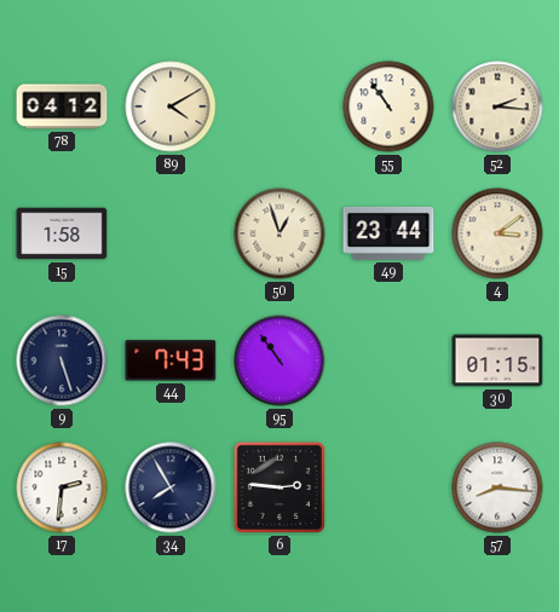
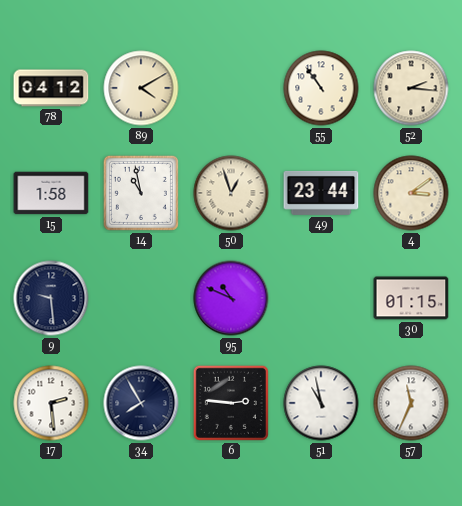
14: none -> 10:58 (141, 193)
9: 5:27 -> 9:29 (51, 298)
44: 7:43 -> none (171, 360)
95: 10:54 -> 10:49 (231, 298)
17: 2:31 -> 2:29 (51, 403)
51: none -> 10:58 (321, 403)
57: 8:16 -> 11:34 (411, 403)
